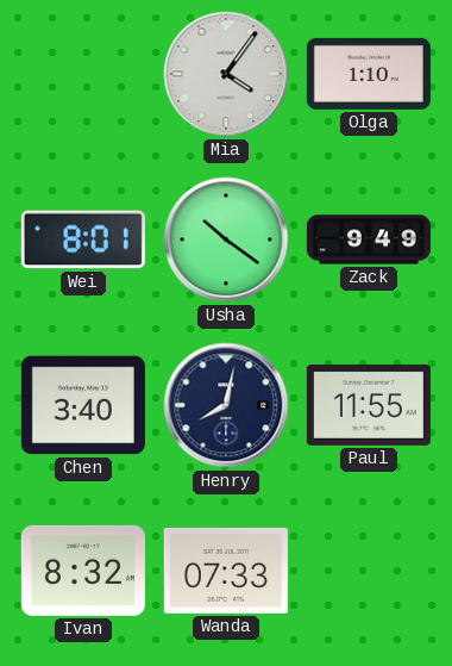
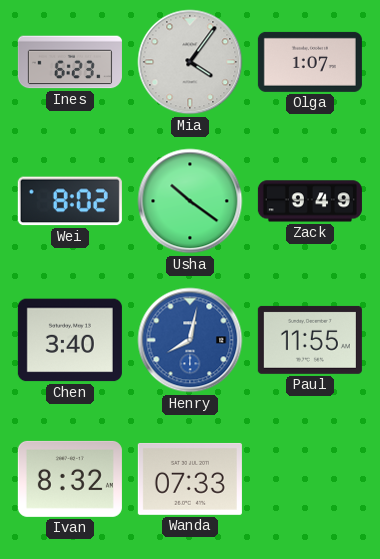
Ines: none -> 6:23 (70, 62)
Olga: 1:10 -> 1:07 (310, 62)
Wei: 8:01 -> 8:02 (70, 201)
Henry dial: navy -> blue (190, 340)
